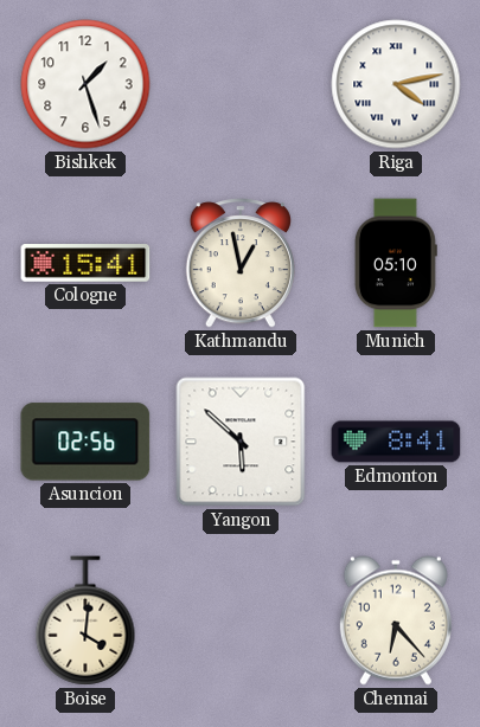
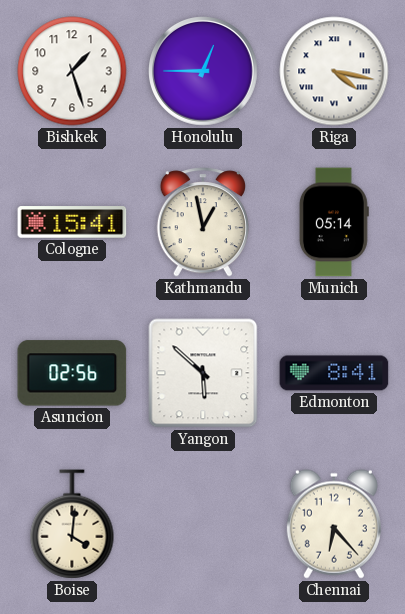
Honolulu: none -> 12:45 (204, 72)
Riga: 4:13 -> 4:17 (334, 71)
Munich: 05:10 -> 05:14 (334, 222)
